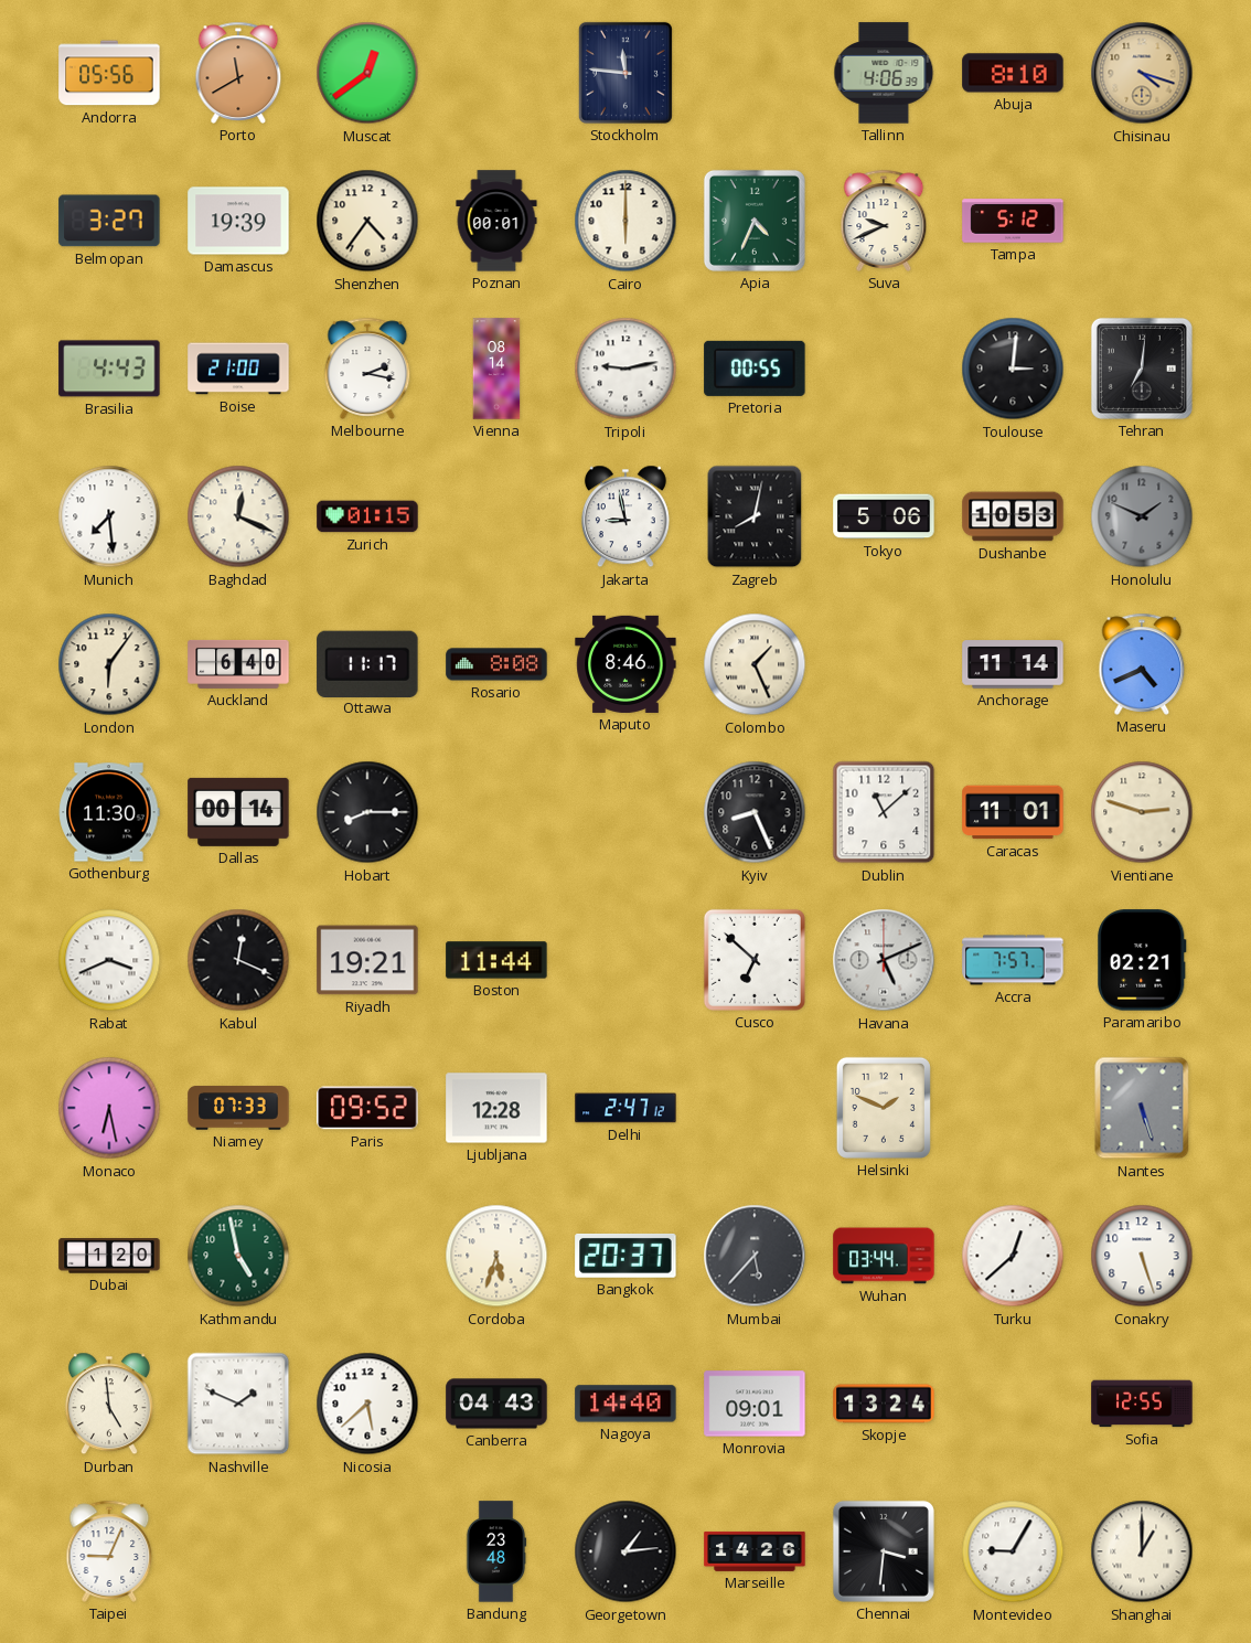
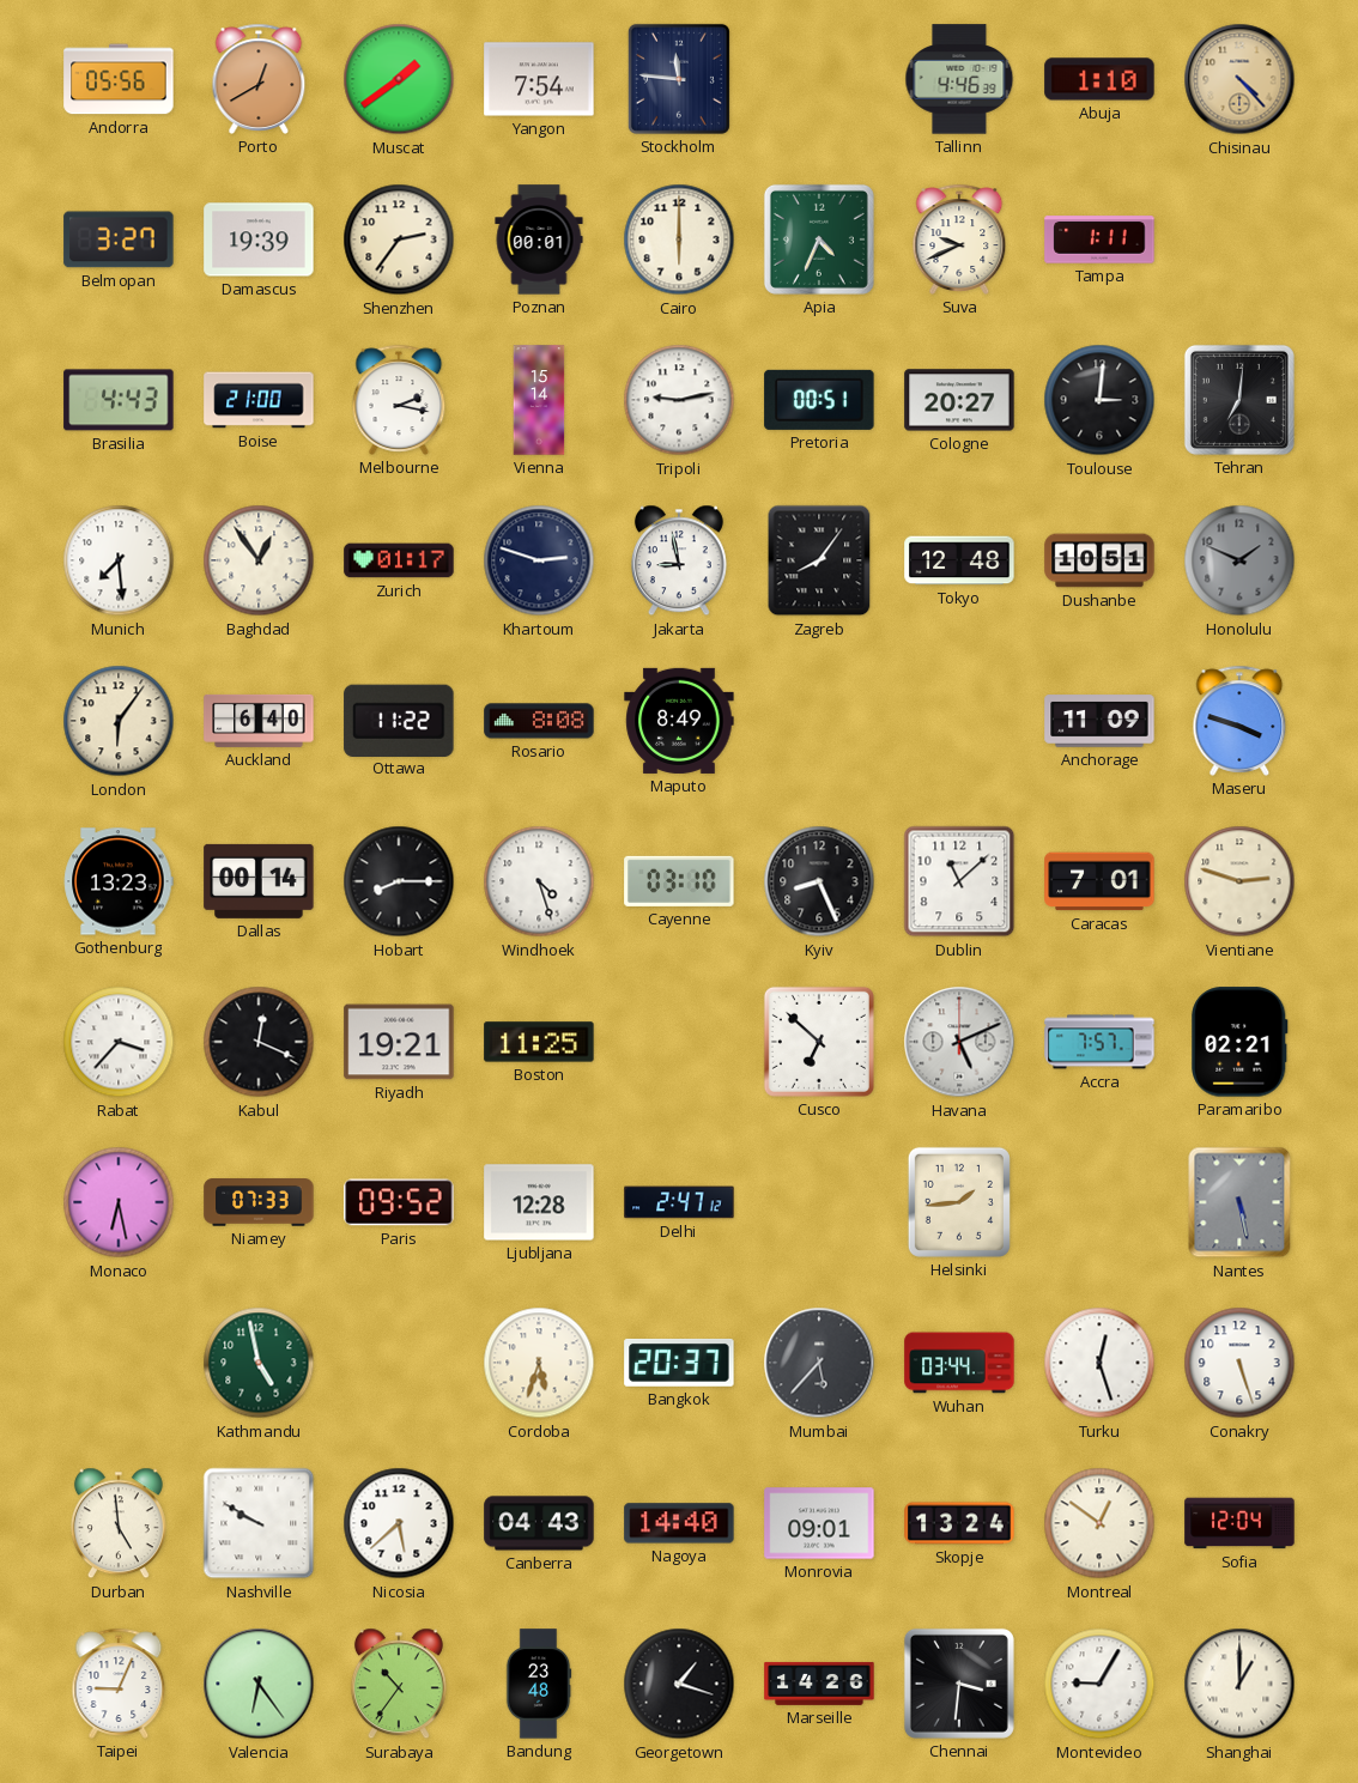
Porto: 11:40 -> 12:40 (259, 79)
Muscat: 12:39 -> 1:39 (399, 79)
Yangon: none -> 7:54 (539, 79)
Tallinn: 4:06 -> 4:46 (959, 79)
Abuja: 8:10 -> 1:10 (1099, 79)
Chisinau: 4:18 -> 4:23 (1239, 79)
Shenzhen: 4:36 -> 2:36 (399, 239)
Tampa: 5:12 -> 1:11 (1099, 239)
Vienna: 08:14 -> 15:14 (539, 400)
Pretoria: 00:55 -> 00:51 (819, 400)
Cologne: none -> 20:27 (959, 400)
Baghdad: 12:19 -> 12:54 (259, 560)
Zurich: 01:15 -> 01:17 (399, 560)
Khartoum: none -> 2:48 (539, 560)
Zagreb: 8:02 -> 8:06 (819, 560)
Tokyo: 5:06 -> 12:48 (959, 560)
Dushanbe: 10:53 -> 10:51 (1099, 560)
Ottawa: 11:17 -> 11:22 (399, 720)
Maputo: 8:46 -> 8:49 (679, 721)
Colombo: 1:26 -> none (755, 664)
Anchorage: 11:14 -> 11:09 (1099, 721)
Maseru: 4:41 -> 3:48 (1239, 721)
Gothenburg: 11:30 -> 13:23 (119, 881)
Windhoek: none -> 4:27 (539, 881)
Cayenne: none -> 03:10 (679, 881)
Caracas: 11:01 -> 7:01 (1099, 881)
Rabat: 3:41 -> 3:37 (119, 1042)
Boston: 11:44 -> 11:25 (539, 1042)
Helsinki: 1:49 -> 1:44 (959, 1202)
Nantes: 5:27 -> 5:28 (1239, 1202)
Dubai: 1:20 -> none (109, 1256)
Turku: 12:38 -> 12:27 (1099, 1363)
Nashville: 1:49 -> 9:50 (259, 1523)
Montreal: none -> 12:51 (1099, 1523)
Sofia: 12:55 -> 12:04 (1239, 1523)
Valencia: none -> 6:24 (259, 1684)
Surabaya: none -> 10:36 (399, 1684)
Georgetown: 1:14 -> 1:18 (679, 1684)
